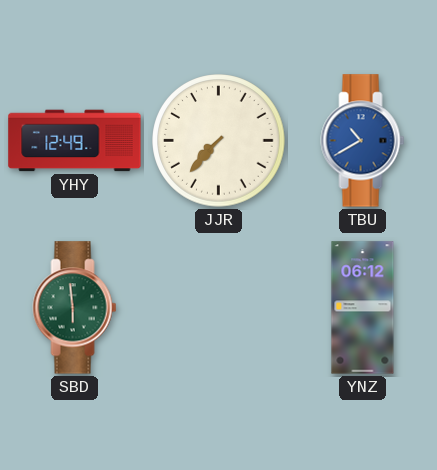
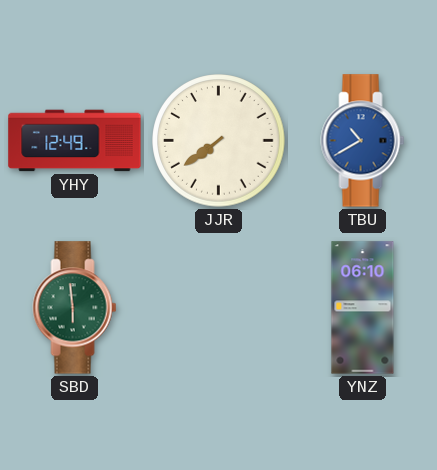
JJR: 7:37 -> 7:39 (219, 141)
YNZ: 06:12 -> 06:10 (363, 308)
